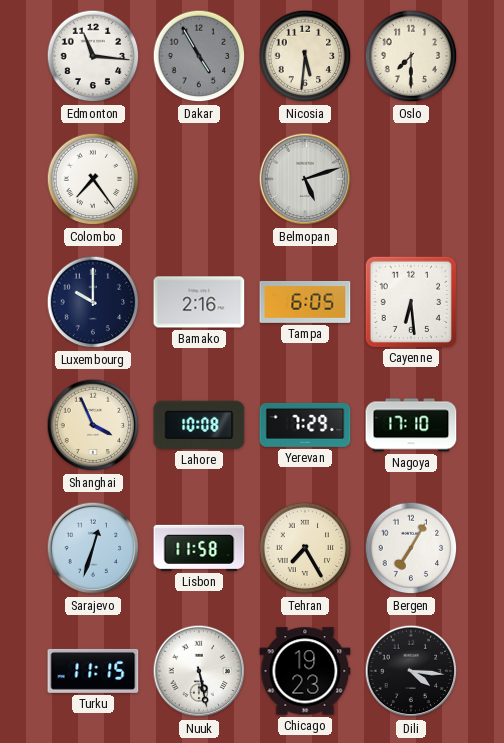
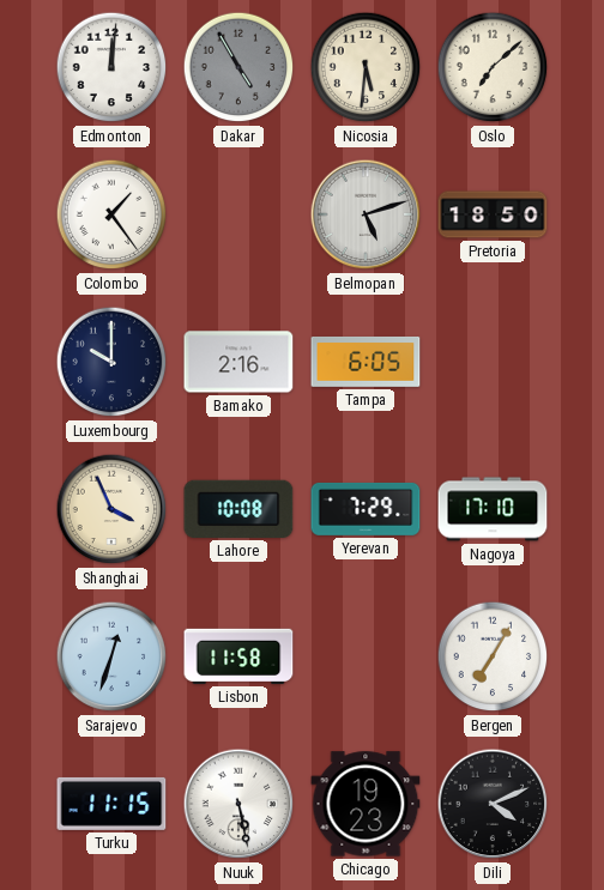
Edmonton: 11:16 -> 12:01 (111, 67)
Oslo: 7:30 -> 7:08 (493, 67)
Colombo: 7:24 -> 1:24 (111, 214)
Pretoria: none -> 18:50 (493, 214)
Cayenne: 6:29 -> none (410, 301)
Tehran: 7:25 -> none (305, 548)
Dili: 4:16 -> 4:11 (493, 804)
